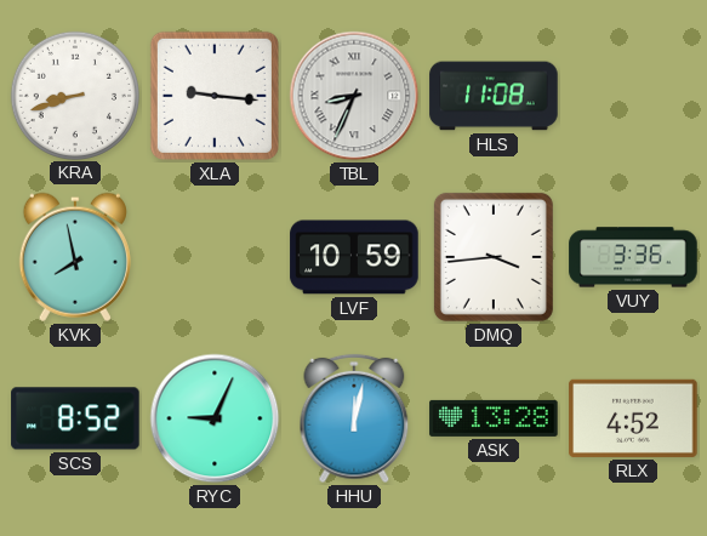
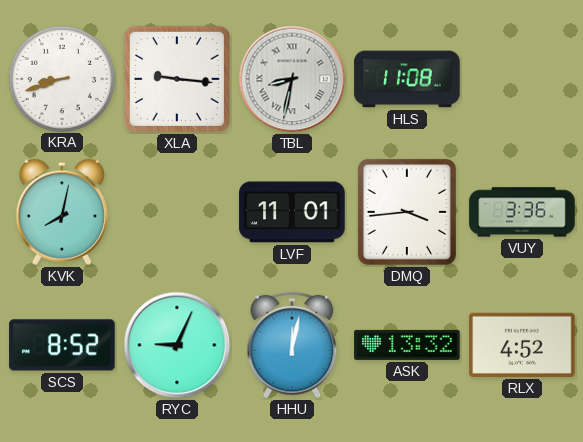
TBL: 8:34 -> 8:32 (292, 79)
KVK: 7:58 -> 8:02 (62, 212)
LVF: 10:59 -> 11:01 (292, 212)
ASK: 13:28 -> 13:32 (407, 345)
